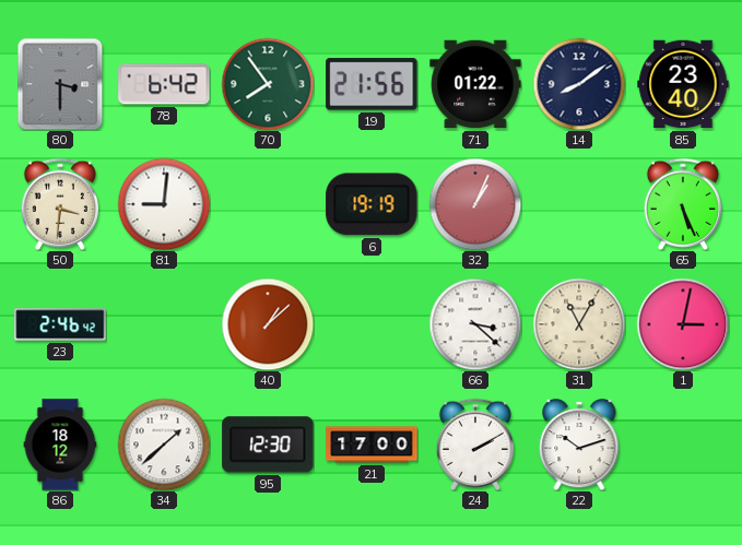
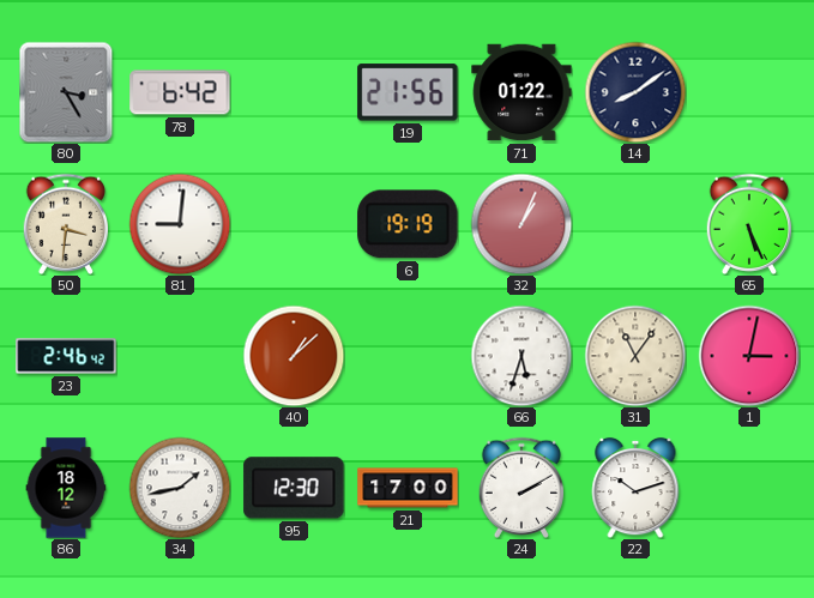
80: 3:30 -> 3:25 (66, 92)
70: 7:54 -> none (268, 84)
85: 23:40 -> none (683, 84)
66: 3:22 -> 5:33 (521, 356)
31: 11:05 -> 11:06 (635, 356)
34: 1:38 -> 1:43 (180, 488)
